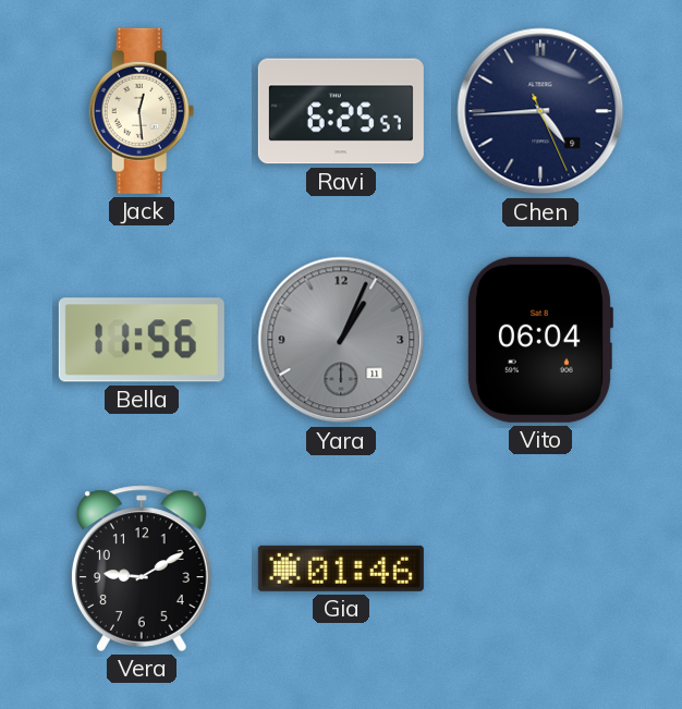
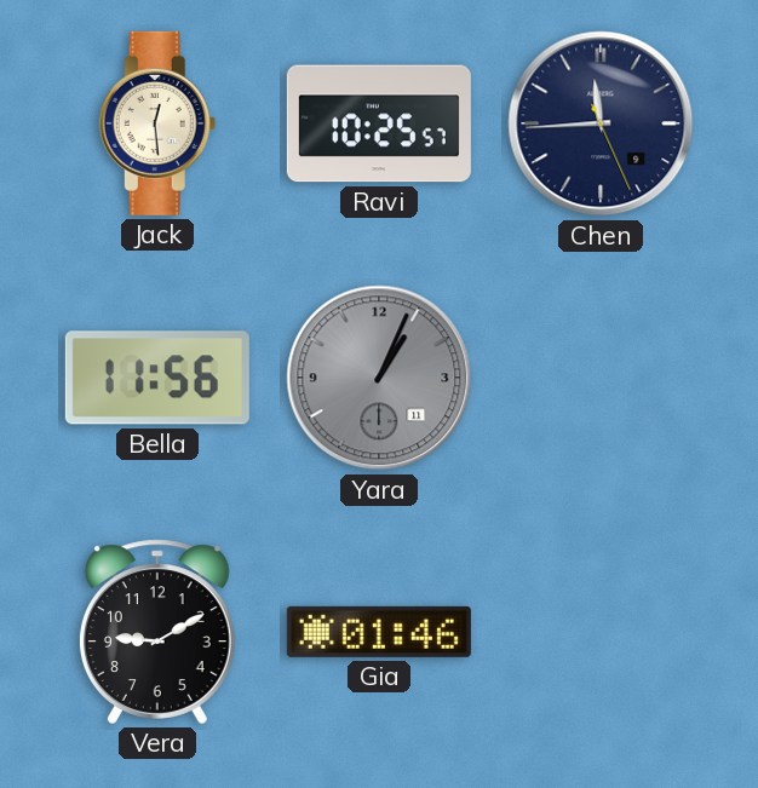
Ravi: 6:25 -> 10:25 (379, 123)
Chen: 4:44 -> 11:44 (601, 123)
Vito: 06:04 -> none (539, 340)
